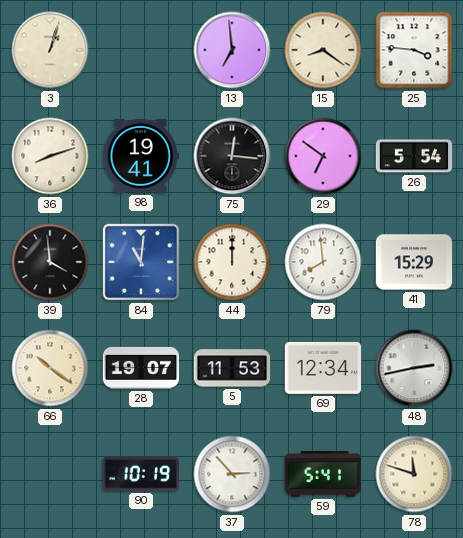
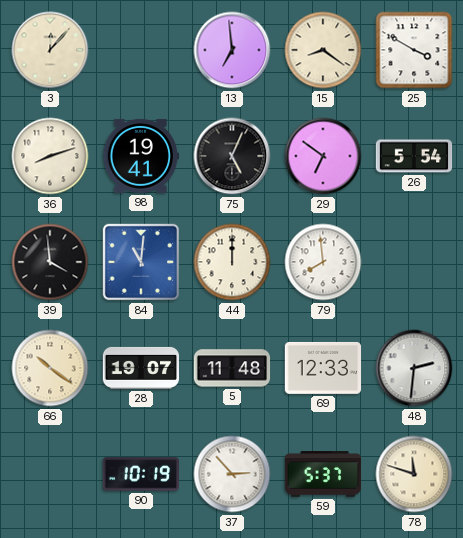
3: 1:03 -> 12:07 (50, 50)
25: 3:46 -> 3:50 (414, 50)
75: 12:16 -> 5:04 (232, 156)
41: 15:29 -> none (414, 262)
5: 11:53 -> 11:48 (232, 368)
69: 12:34 -> 12:33 (323, 368)
48: 2:43 -> 2:31 (414, 368)
59: 5:41 -> 5:37 (323, 474)
